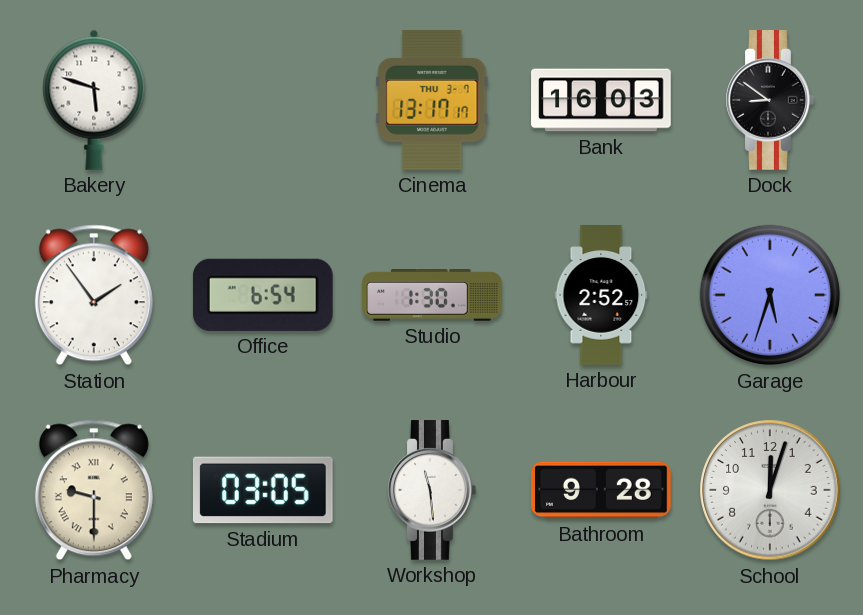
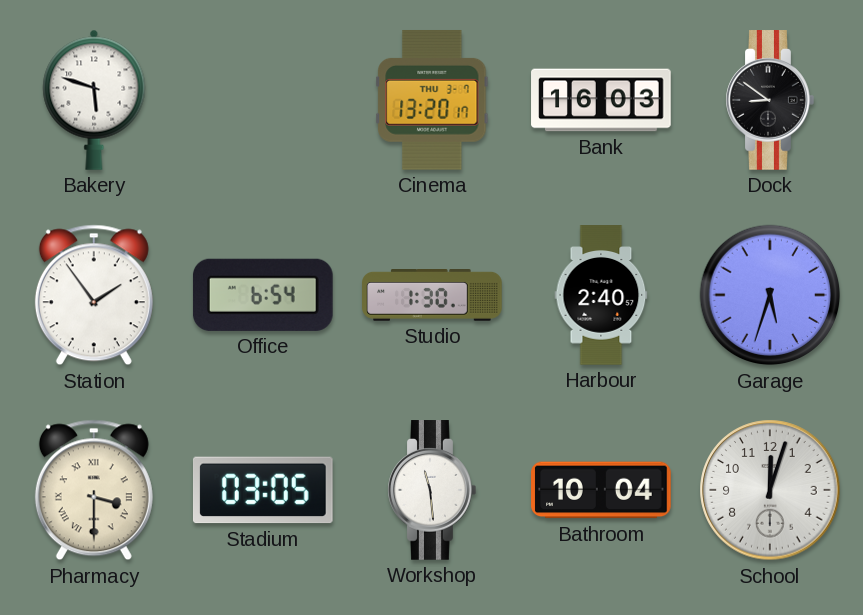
Cinema: 13:17 -> 13:20 (432, 100)
Harbour: 2:52 -> 2:40 (601, 295)
Pharmacy: 9:30 -> 3:30 (94, 490)
Bathroom: 9:28 -> 10:04 (601, 490)
